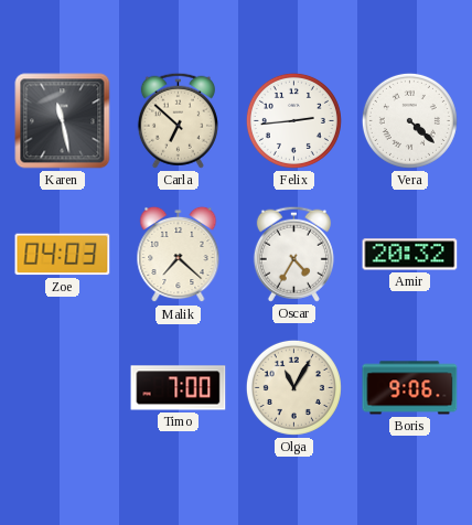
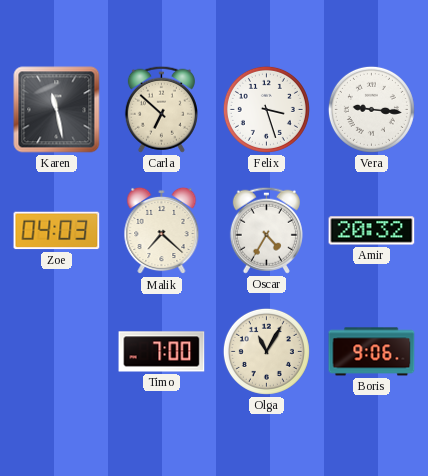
Felix: 2:44 -> 3:27 (266, 109)
Vera: 4:22 -> 9:16 (371, 109)
